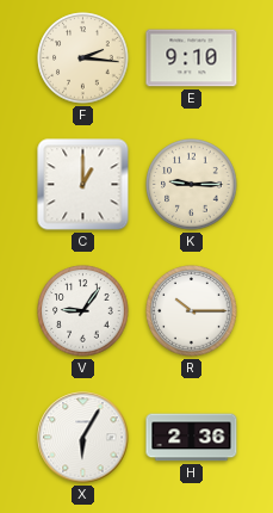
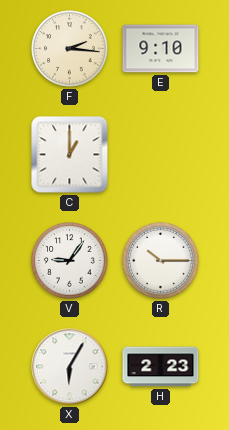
K: 9:15 -> none (192, 185)
H: 2:36 -> 2:23 (161, 367)
